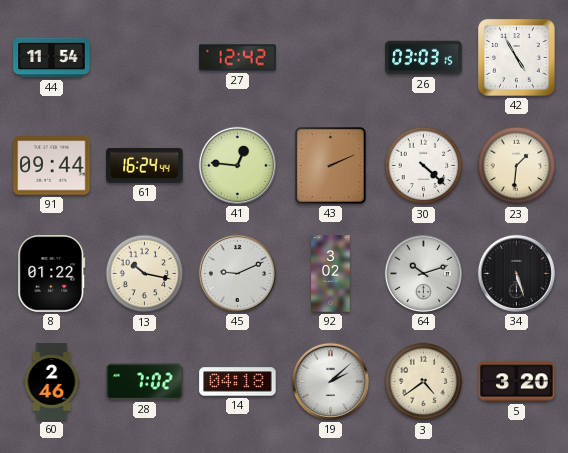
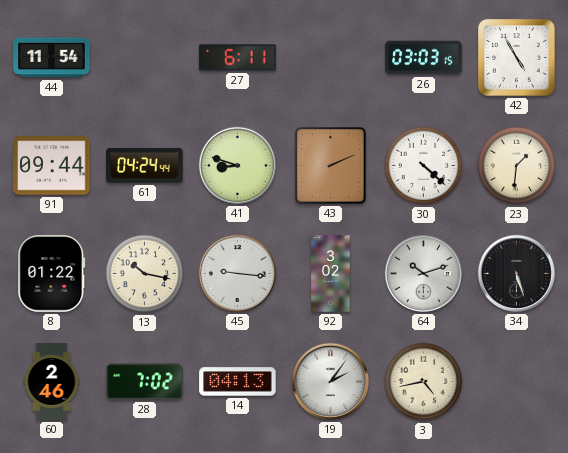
27: 12:42 -> 6:11 (238, 58)
61: 16:24 -> 04:24 (145, 165)
41: 12:46 -> 8:48 (237, 165)
45: 9:11 -> 9:16 (237, 273)
14: 04:18 -> 04:13 (238, 382)
19: 2:08 -> 2:06 (330, 381)
3: 4:39 -> 4:43 (424, 382)
5: 3:20 -> none (517, 382)
